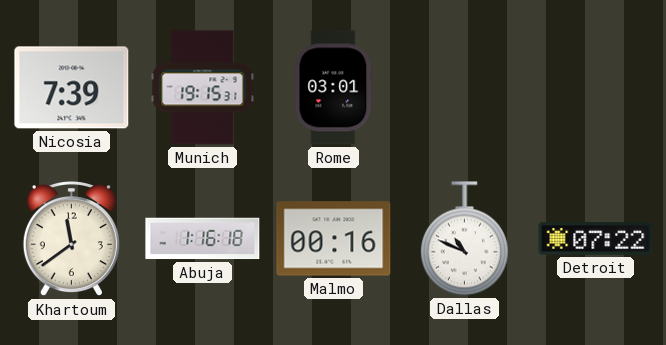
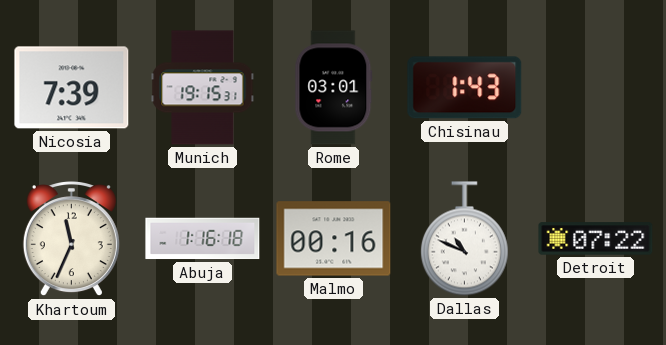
Chisinau: none -> 1:43 (465, 88)
Khartoum: 11:39 -> 11:34 (71, 240)
